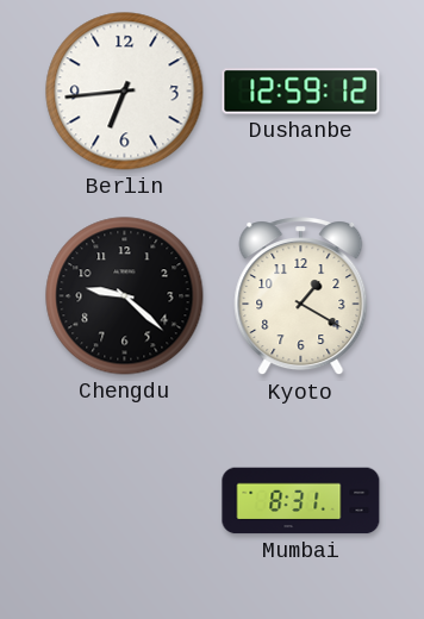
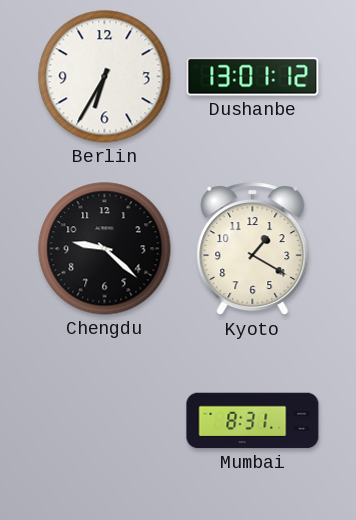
Berlin: 6:44 -> 6:35 (105, 77)
Dushanbe: 12:59 -> 13:01 (253, 77)
